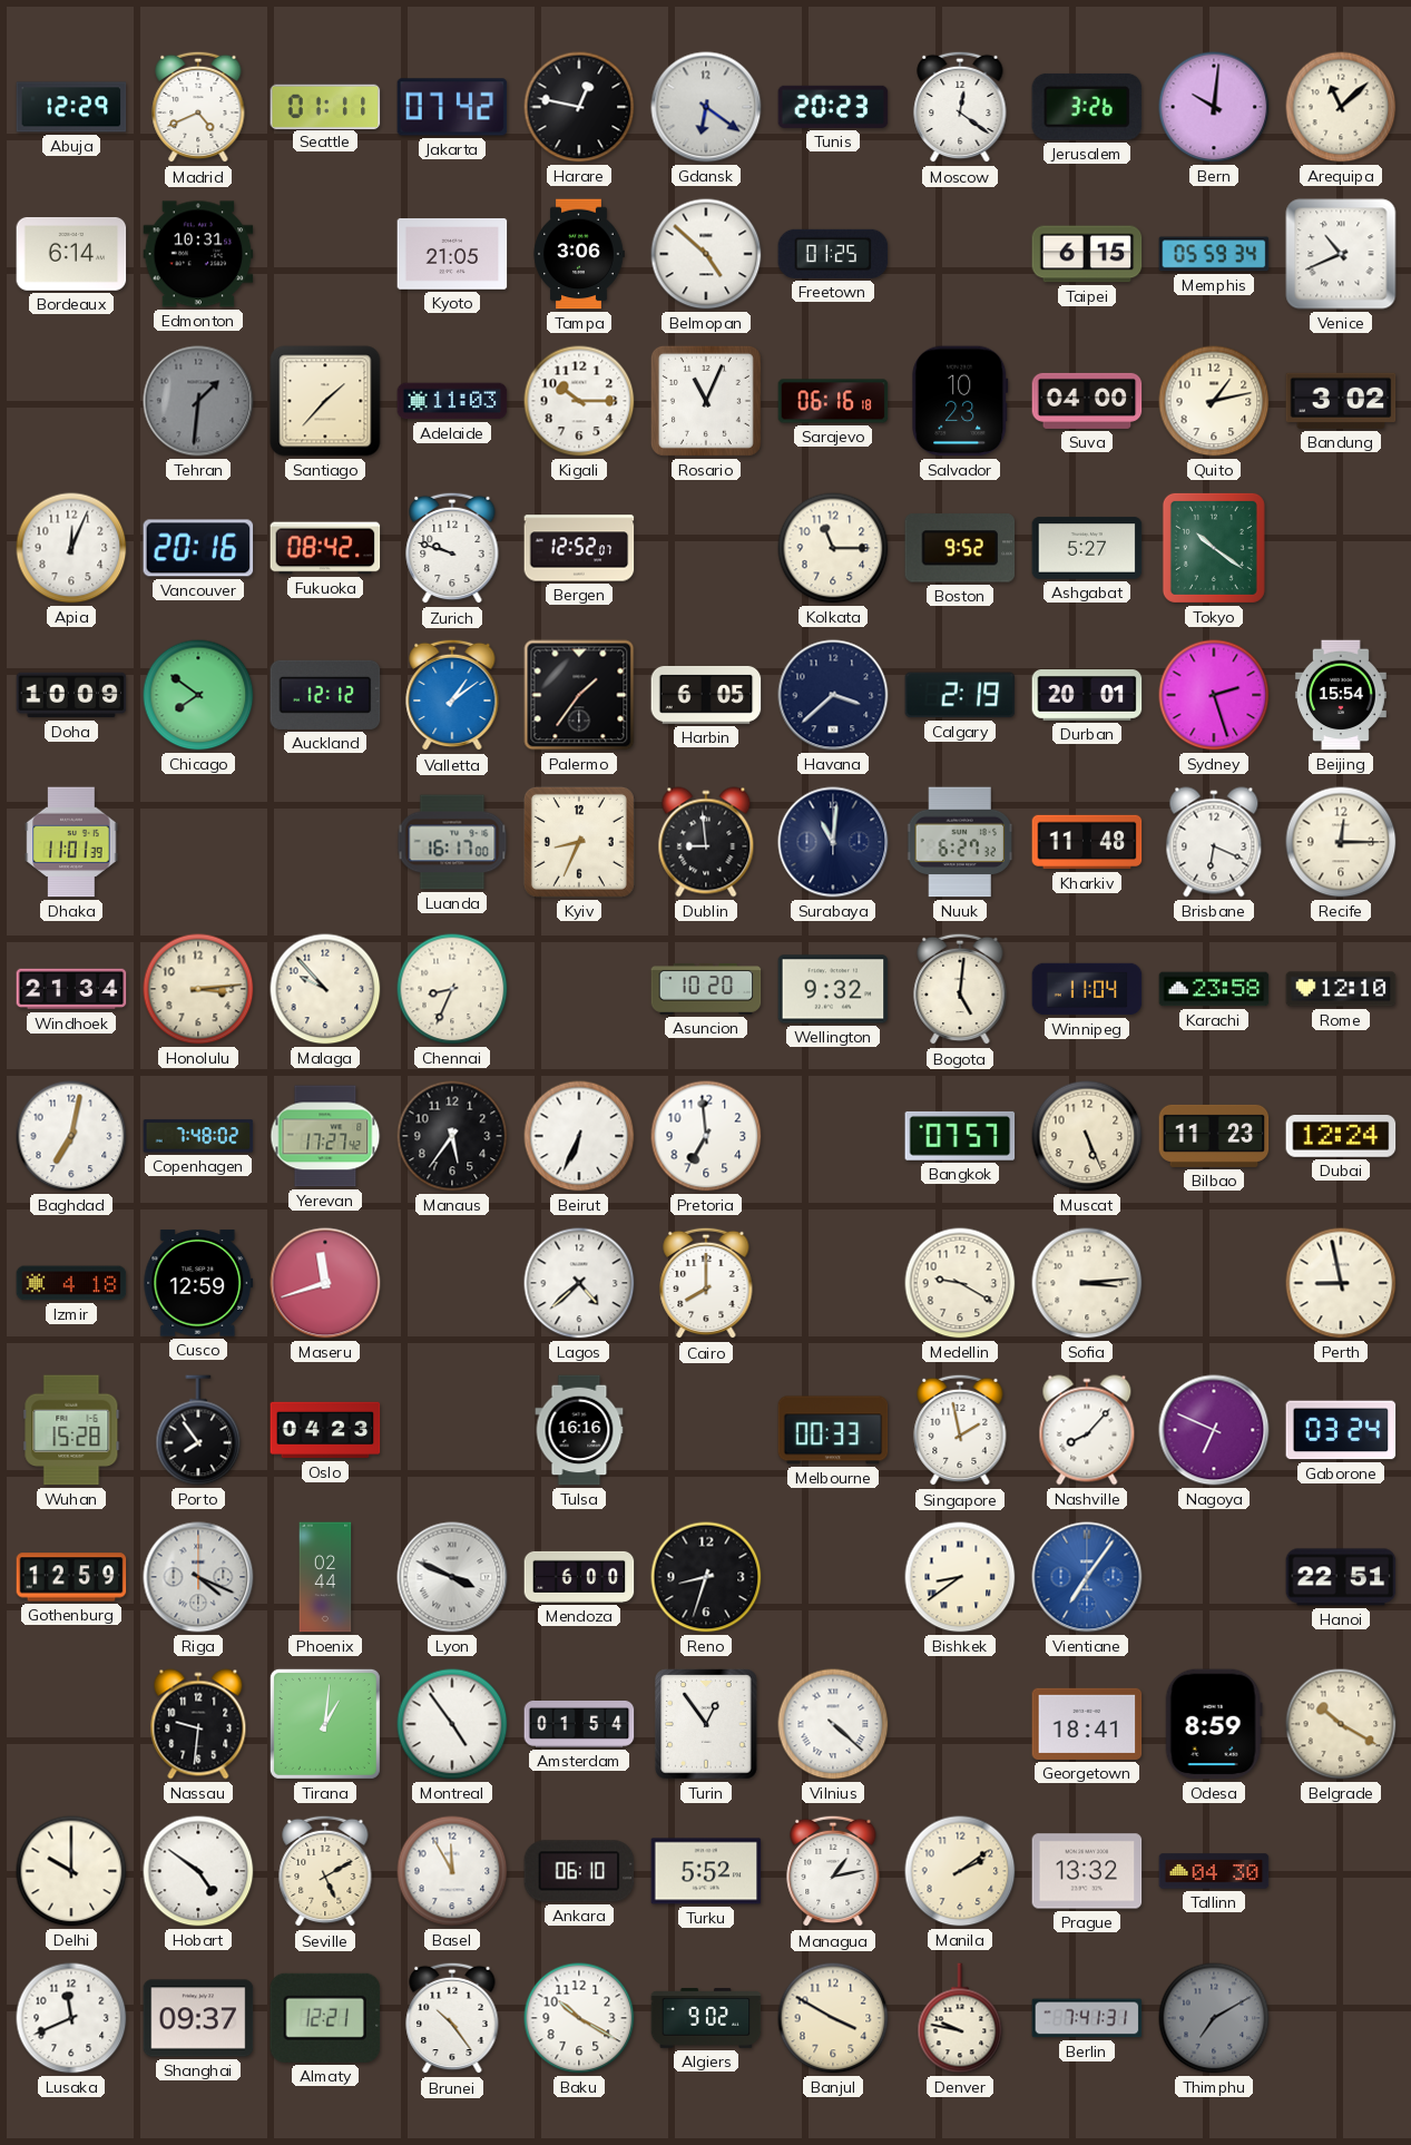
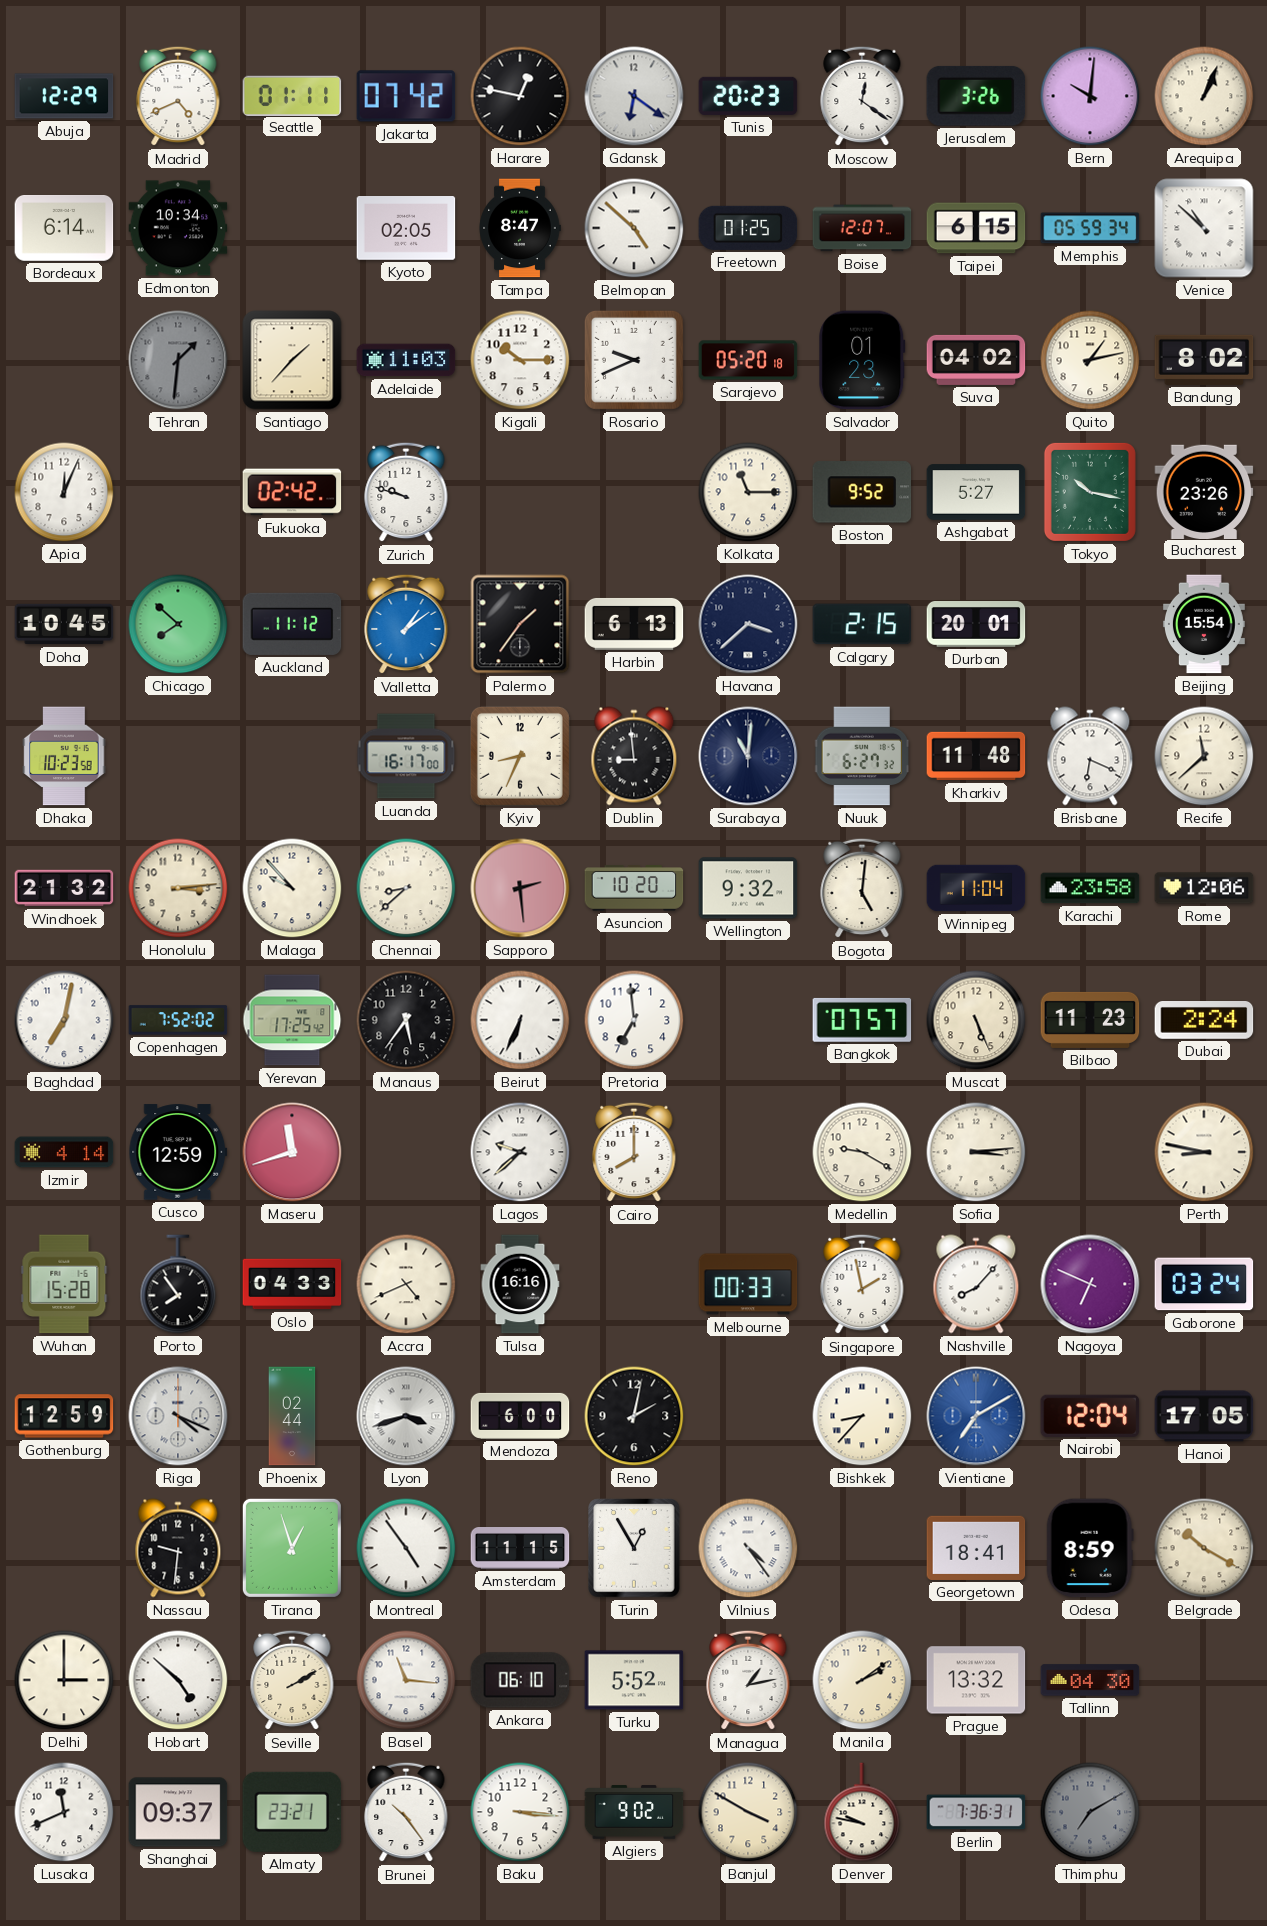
Arequipa: 11:08 -> 1:04 (1204, 96)
Edmonton: 10:31 -> 10:34 (178, 228)
Kyoto: 21:05 -> 02:05 (406, 229)
Tampa: 3:06 -> 8:47 (520, 228)
Boise: none -> 12:07 (862, 228)
Venice: 10:41 -> 10:52 (1204, 228)
Rosario: 11:04 -> 9:41 (634, 360)
Sarajevo: 06:16 -> 05:20 (748, 360)
Salvador: 10:23 -> 01:23 (862, 360)
Suva: 04:00 -> 04:02 (976, 360)
Bandung: 3:02 -> 8:02 (1204, 360)
Vancouver: 20:16 -> none (198, 548)
Fukuoka: 08:42 -> 02:42 (292, 492)
Bergen: 12:52 -> none (579, 548)
Tokyo: 10:21 -> 10:17 (1090, 492)
Bucharest: none -> 23:26 (1204, 491)
Doha: 10:09 -> 10:45 (64, 624)
Chicago: 7:51 -> 7:52 (178, 624)
Auckland: 12:12 -> 11:12 (292, 624)
Harbin: 6:05 -> 6:13 (634, 624)
Calgary: 2:19 -> 2:15 (862, 624)
Sydney: 2:27 -> none (1214, 695)
Dhaka: 11:01 -> 10:23 (64, 756)
Recife: 12:15 -> 11:38 (1204, 756)
Windhoek: 21:34 -> 21:32 (64, 888)
Chennai: 8:34 -> 8:38 (406, 888)
Sapporo: none -> 2:29 (520, 888)
Rome: 12:10 -> 12:06 (1204, 888)
Copenhagen: 7:48 -> 7:52 (178, 1020)
Yerevan: 17:27 -> 17:25 (292, 1020)
Dubai: 12:24 -> 2:24 (1204, 1021)
Izmir: 4:18 -> 4:14 (64, 1152)
Lagos: 4:38 -> 9:38 (520, 1152)
Perth: 8:58 -> 8:47 (1204, 1152)
Oslo: 04:23 -> 04:33 (292, 1284)
Accra: none -> 4:41 (406, 1284)
Lyon: 3:49 -> 3:42 (406, 1416)
Reno: 8:33 -> 2:02 (634, 1416)
Bishkek: 8:39 -> 8:37 (862, 1416)
Vientiane: 7:06 -> 7:10 (976, 1416)
Nairobi: none -> 12:04 (1090, 1416)
Hanoi: 22:51 -> 17:05 (1204, 1416)
Tirana: 1:01 -> 12:57 (292, 1548)
Amsterdam: 01:54 -> 11:15 (520, 1549)
Turin: 12:54 -> 12:55 (634, 1548)
Vilnius: 4:22 -> 4:24 (748, 1548)
Delhi: 10:00 -> 3:00 (64, 1680)
Hobart: 4:51 -> 4:52 (178, 1680)
Seville: 5:10 -> 2:10 (292, 1680)
Basel: 11:55 -> 11:16 (406, 1680)
Almaty: 12:21 -> 23:21 (292, 1812)
Baku: 10:20 -> 3:16 (520, 1812)
Berlin: 7:41 -> 7:36 (976, 1812)
